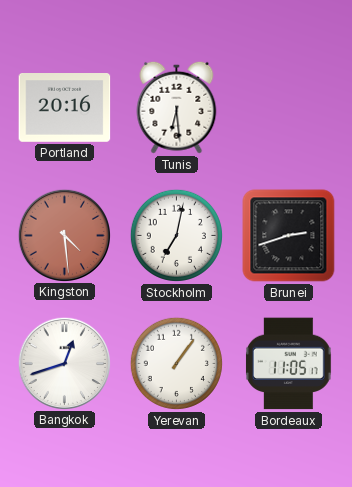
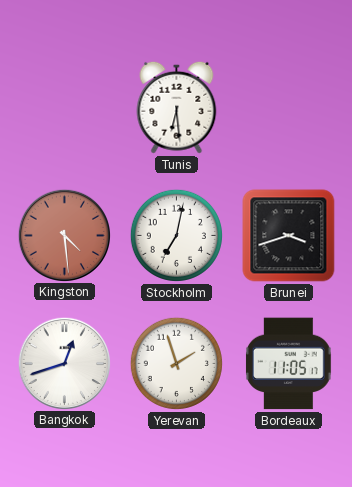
Portland: 20:16 -> none (65, 108)
Brunei: 2:42 -> 3:42 (289, 236)
Yerevan: 1:06 -> 1:57 (176, 363)
